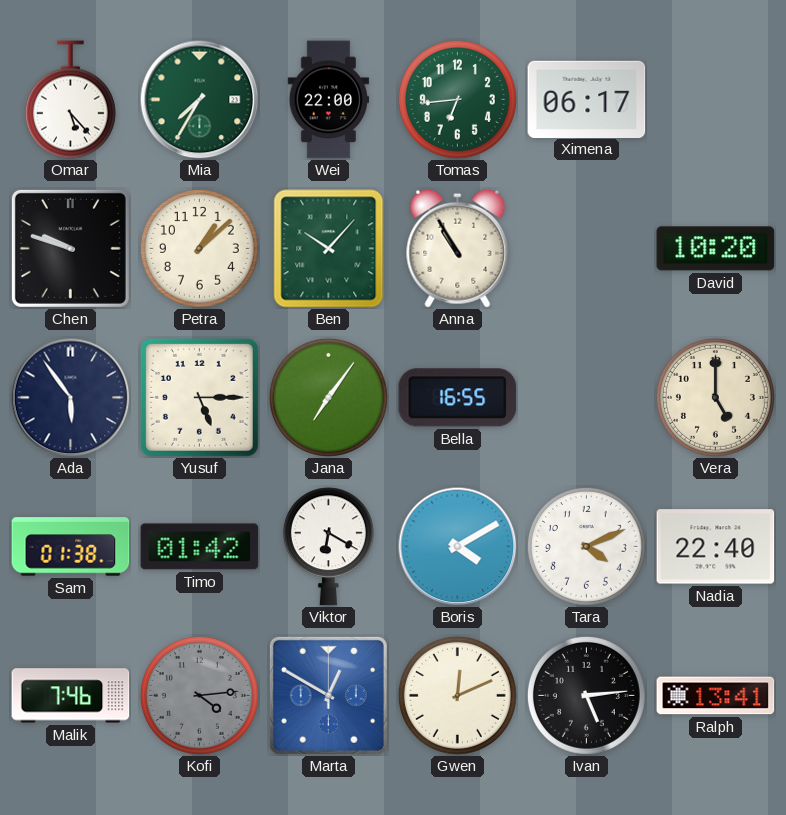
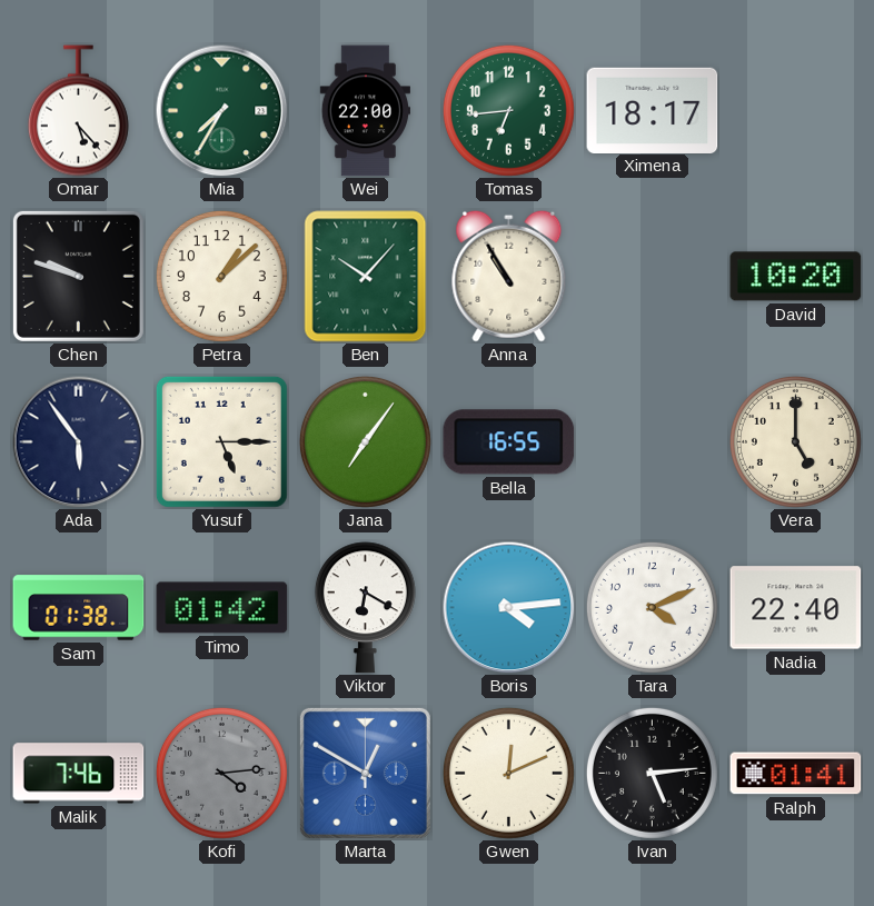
Ximena: 06:17 -> 18:17 (653, 110)
Boris: 4:10 -> 4:14 (509, 608)
Ralph: 13:41 -> 01:41 (796, 774)
